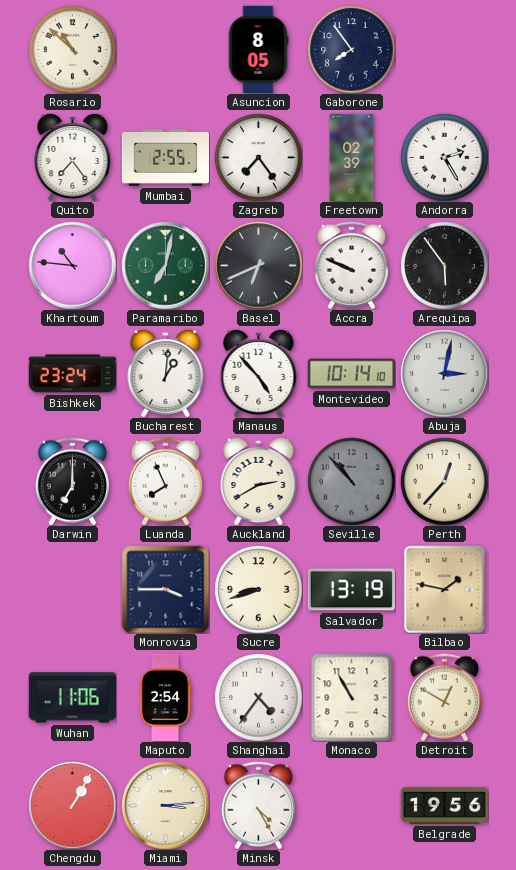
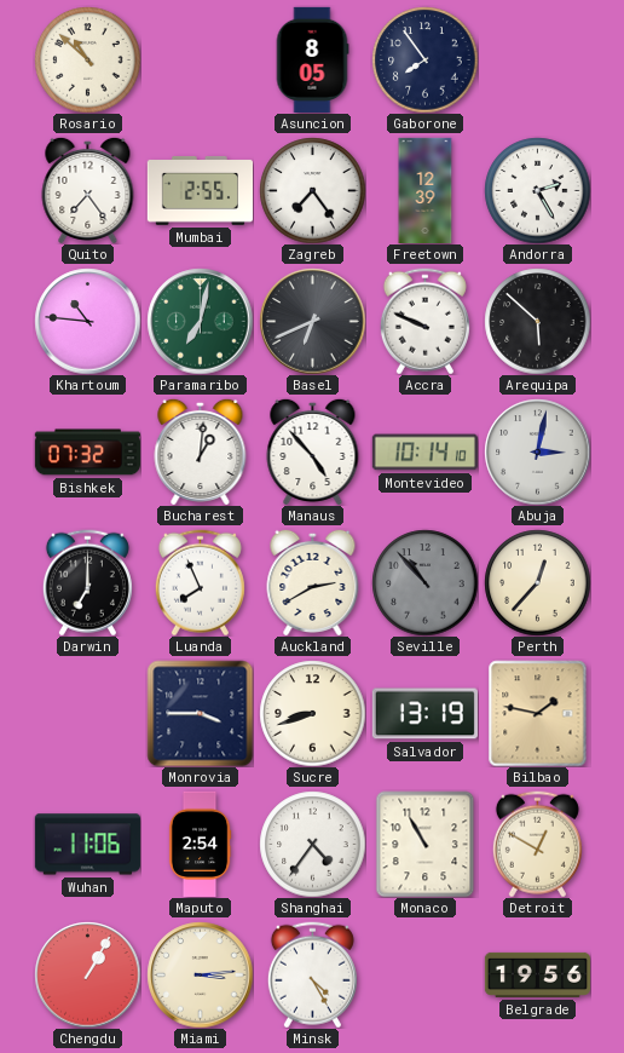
Freetown: 02:39 -> 12:39 (426, 190)
Arequipa: 5:54 -> 5:52 (537, 321)
Bishkek: 23:24 -> 07:32 (87, 453)
